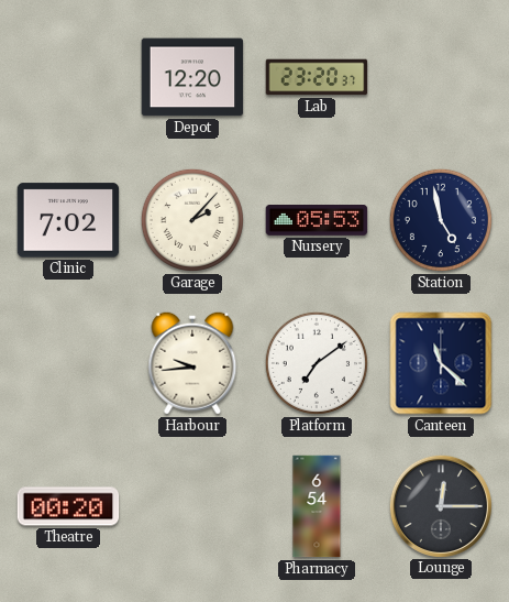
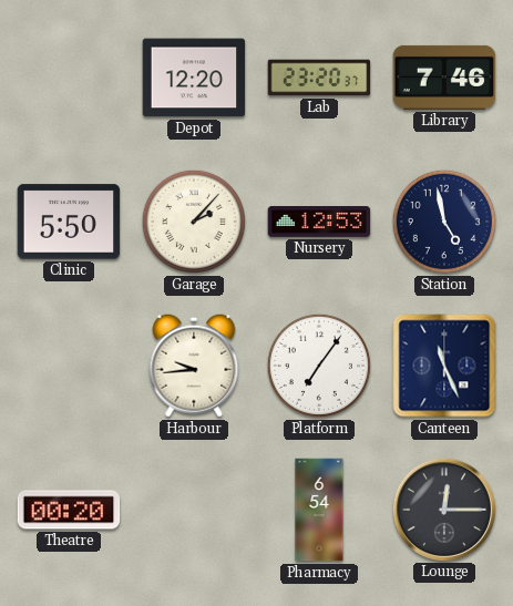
Library: none -> 7:46 (444, 78)
Clinic: 7:02 -> 5:50 (69, 222)
Nursery: 05:53 -> 12:53 (319, 222)
Platform: 7:09 -> 7:06 (319, 366)
Canteen: 11:22 -> 11:26 (444, 366)
